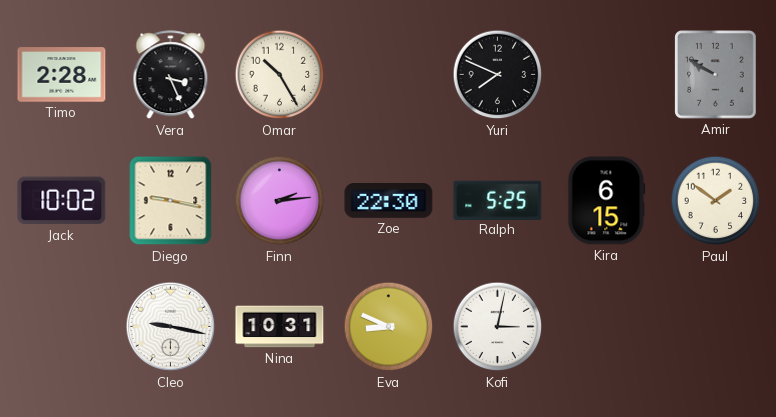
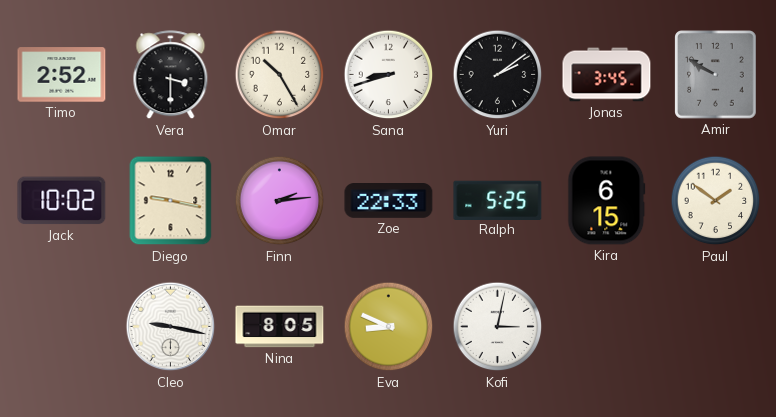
Timo: 2:28 -> 2:52 (62, 75)
Vera: 3:26 -> 3:30 (171, 75)
Sana: none -> 8:42 (389, 75)
Yuri: 7:49 -> 2:09 (498, 75)
Jonas: none -> 3:45 (607, 75)
Zoe: 22:30 -> 22:33 (389, 201)
Nina: 10:31 -> 8:05 (280, 327)
